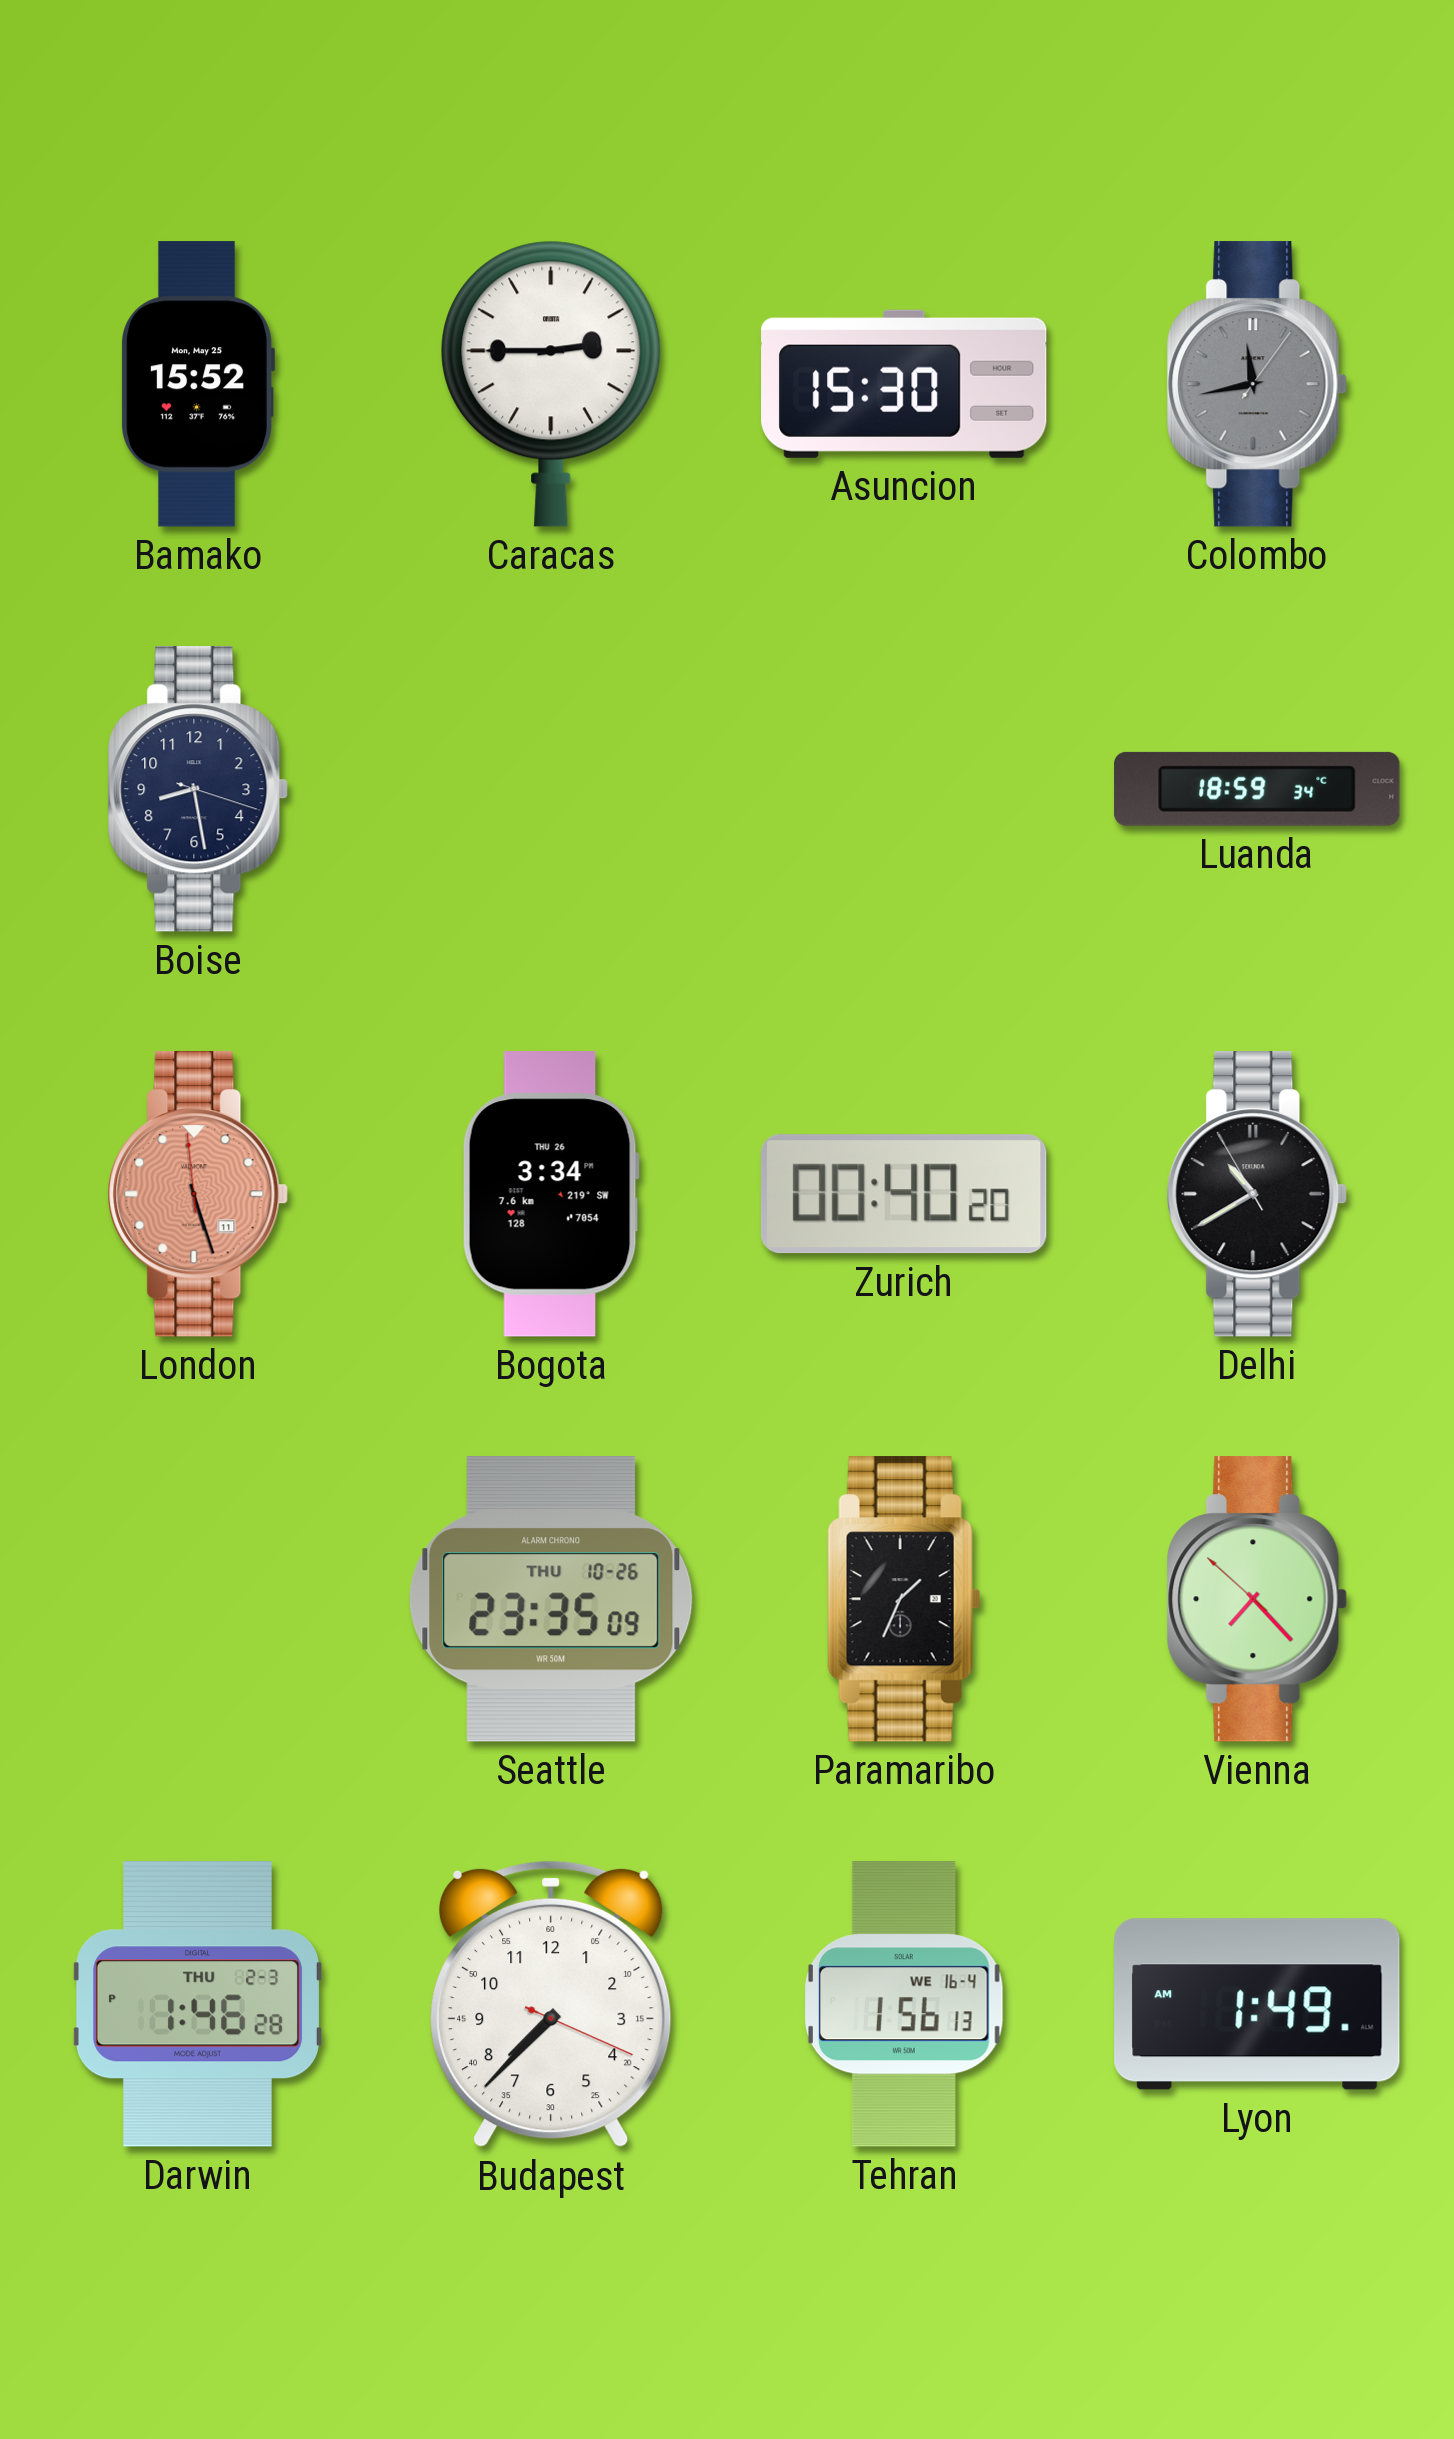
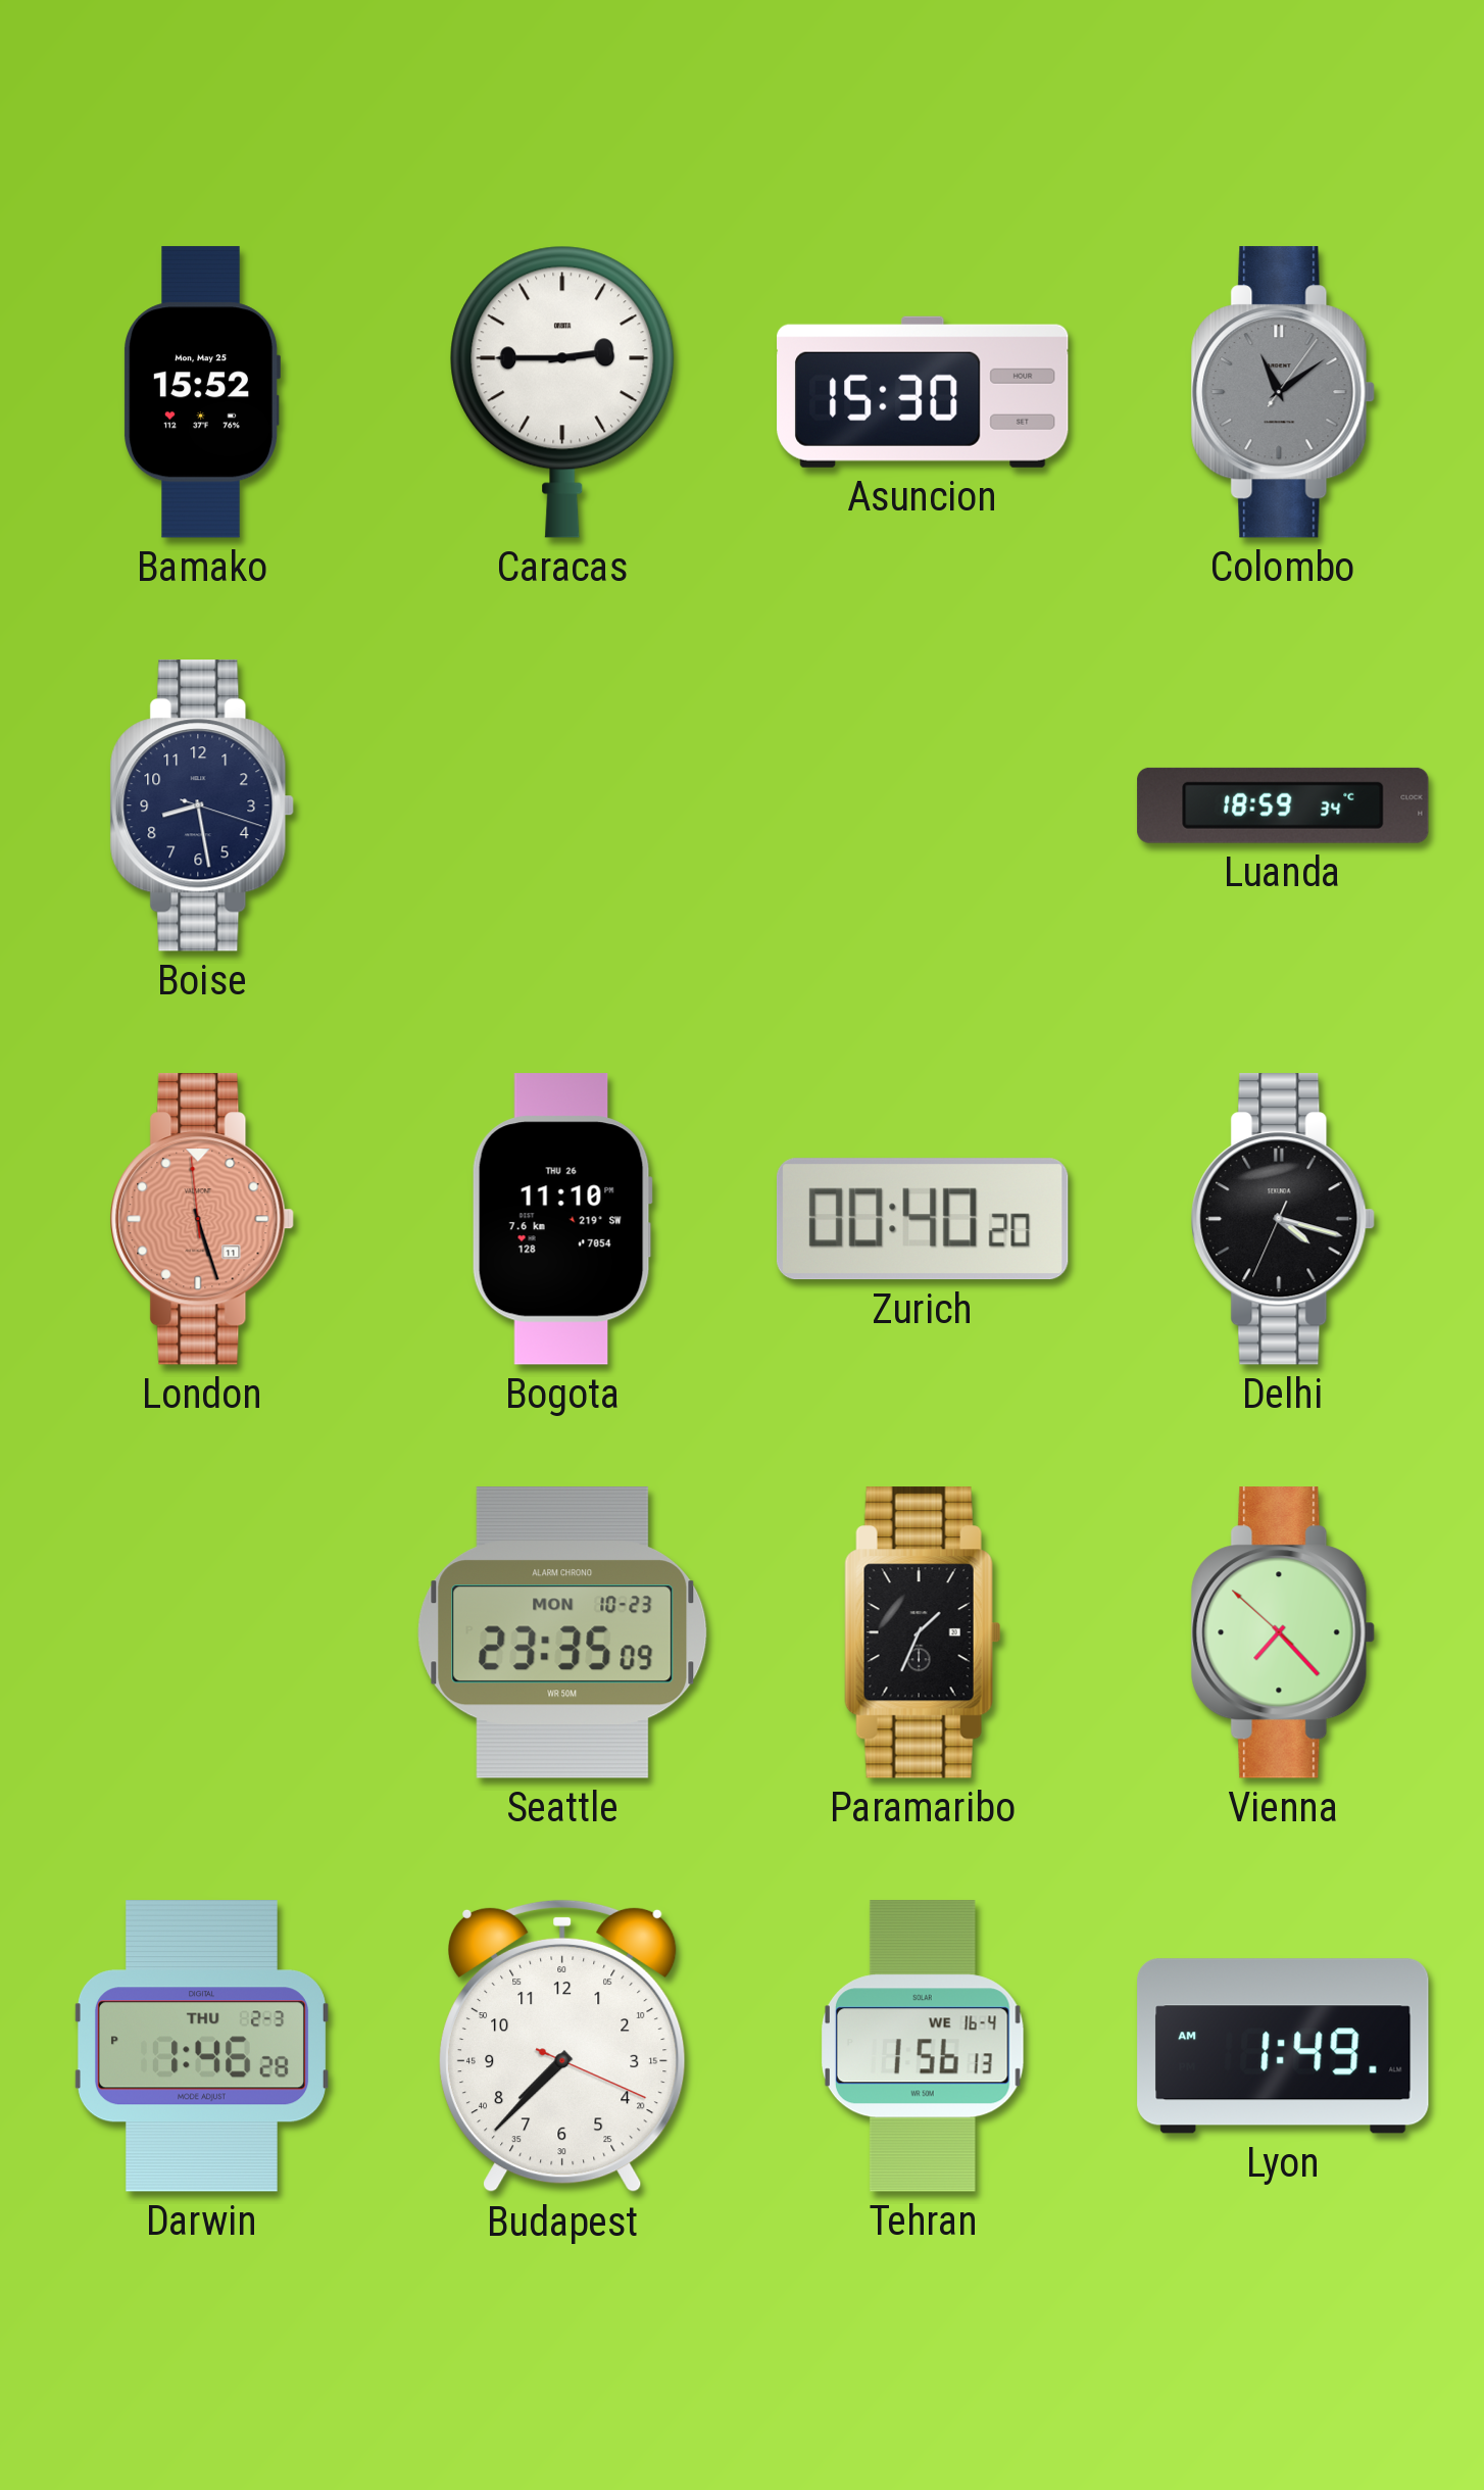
Colombo: 11:43 -> 11:09 (1283, 392)
Bogota: 3:34 -> 11:10 (562, 1219)
Delhi: 10:39 -> 4:17 (1283, 1219)
Seattle date: THU 10-26 -> MON 10-23 (562, 1632)
